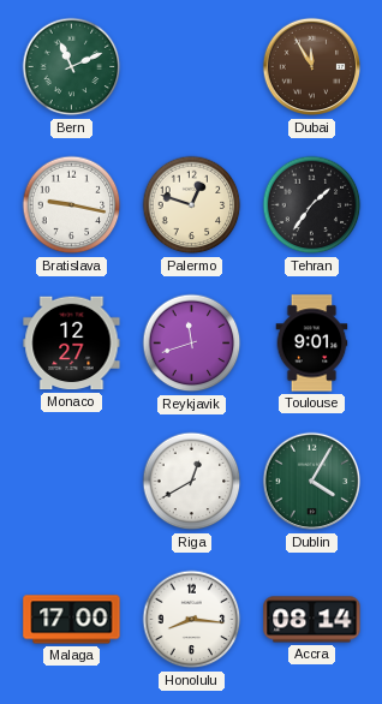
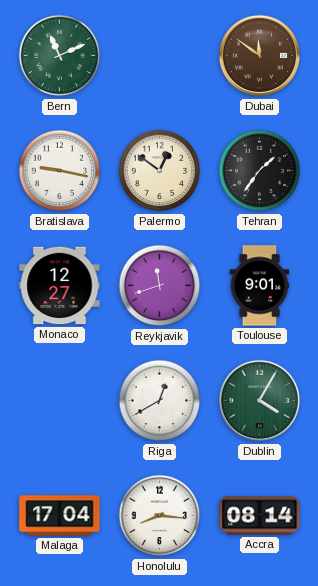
Dubai: 11:55 -> 11:51 (260, 56)
Palermo: 12:48 -> 12:51 (160, 171)
Malaga: 17:00 -> 17:04 (60, 516)
